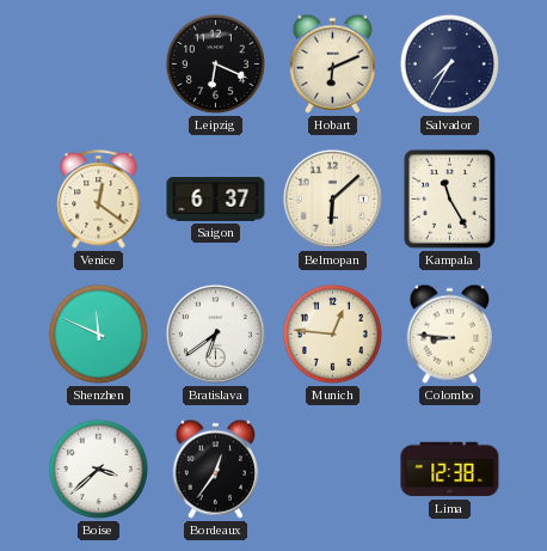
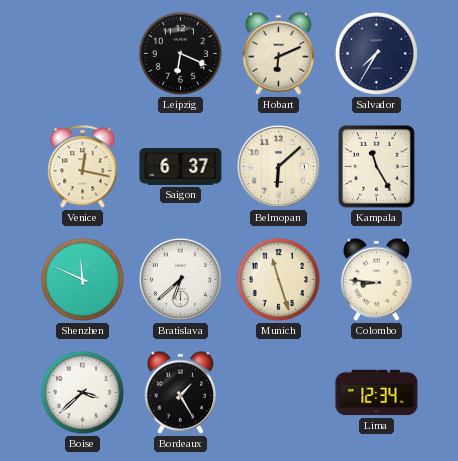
Venice: 12:21 -> 12:17 (83, 167)
Bratislava: 6:39 -> 6:38 (180, 279)
Munich: 12:46 -> 11:27 (278, 279)
Bordeaux: 12:36 -> 1:25 (180, 392)
Lima: 12:38 -> 12:34 (377, 393)
